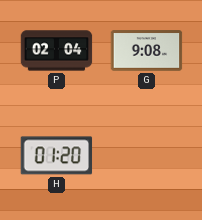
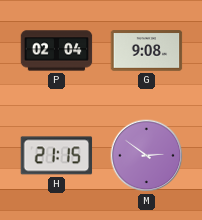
H: 01:20 -> 21:15 (57, 156)
M: none -> 2:51 (147, 156)
